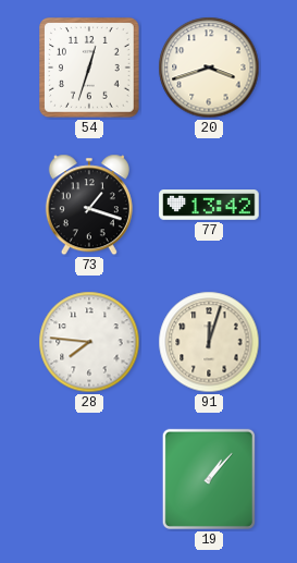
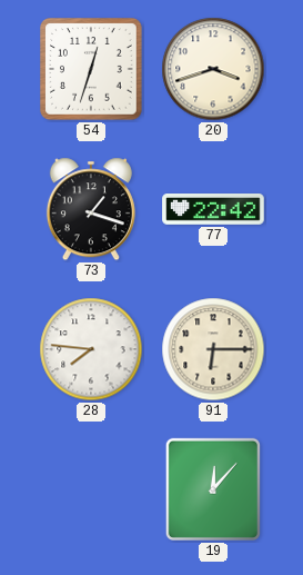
77: 13:42 -> 22:42 (213, 209)
91: 12:03 -> 6:15 (213, 349)
19: 1:07 -> 12:07 (213, 489)
